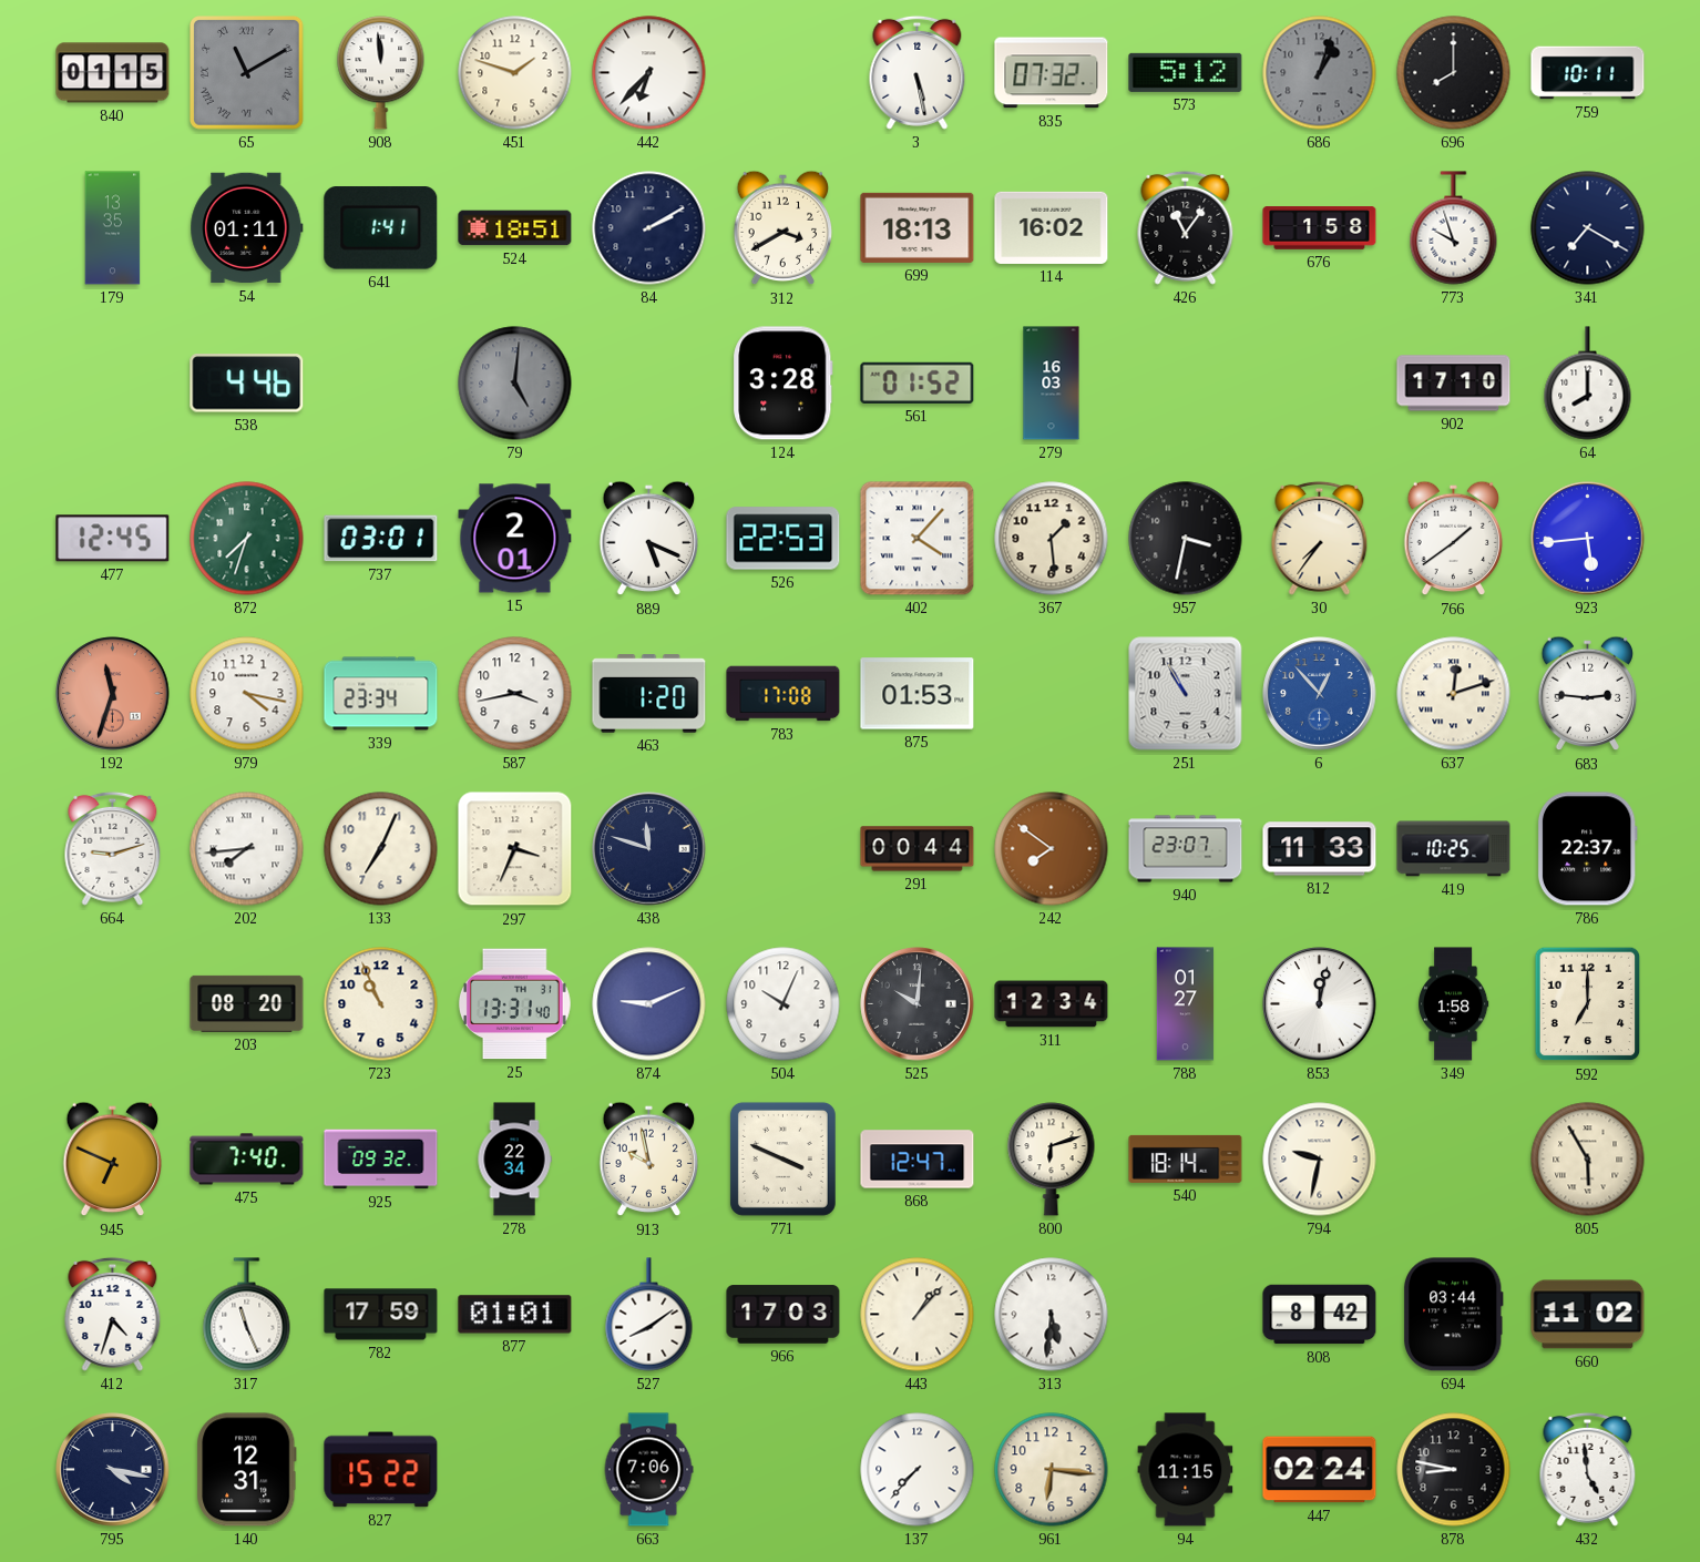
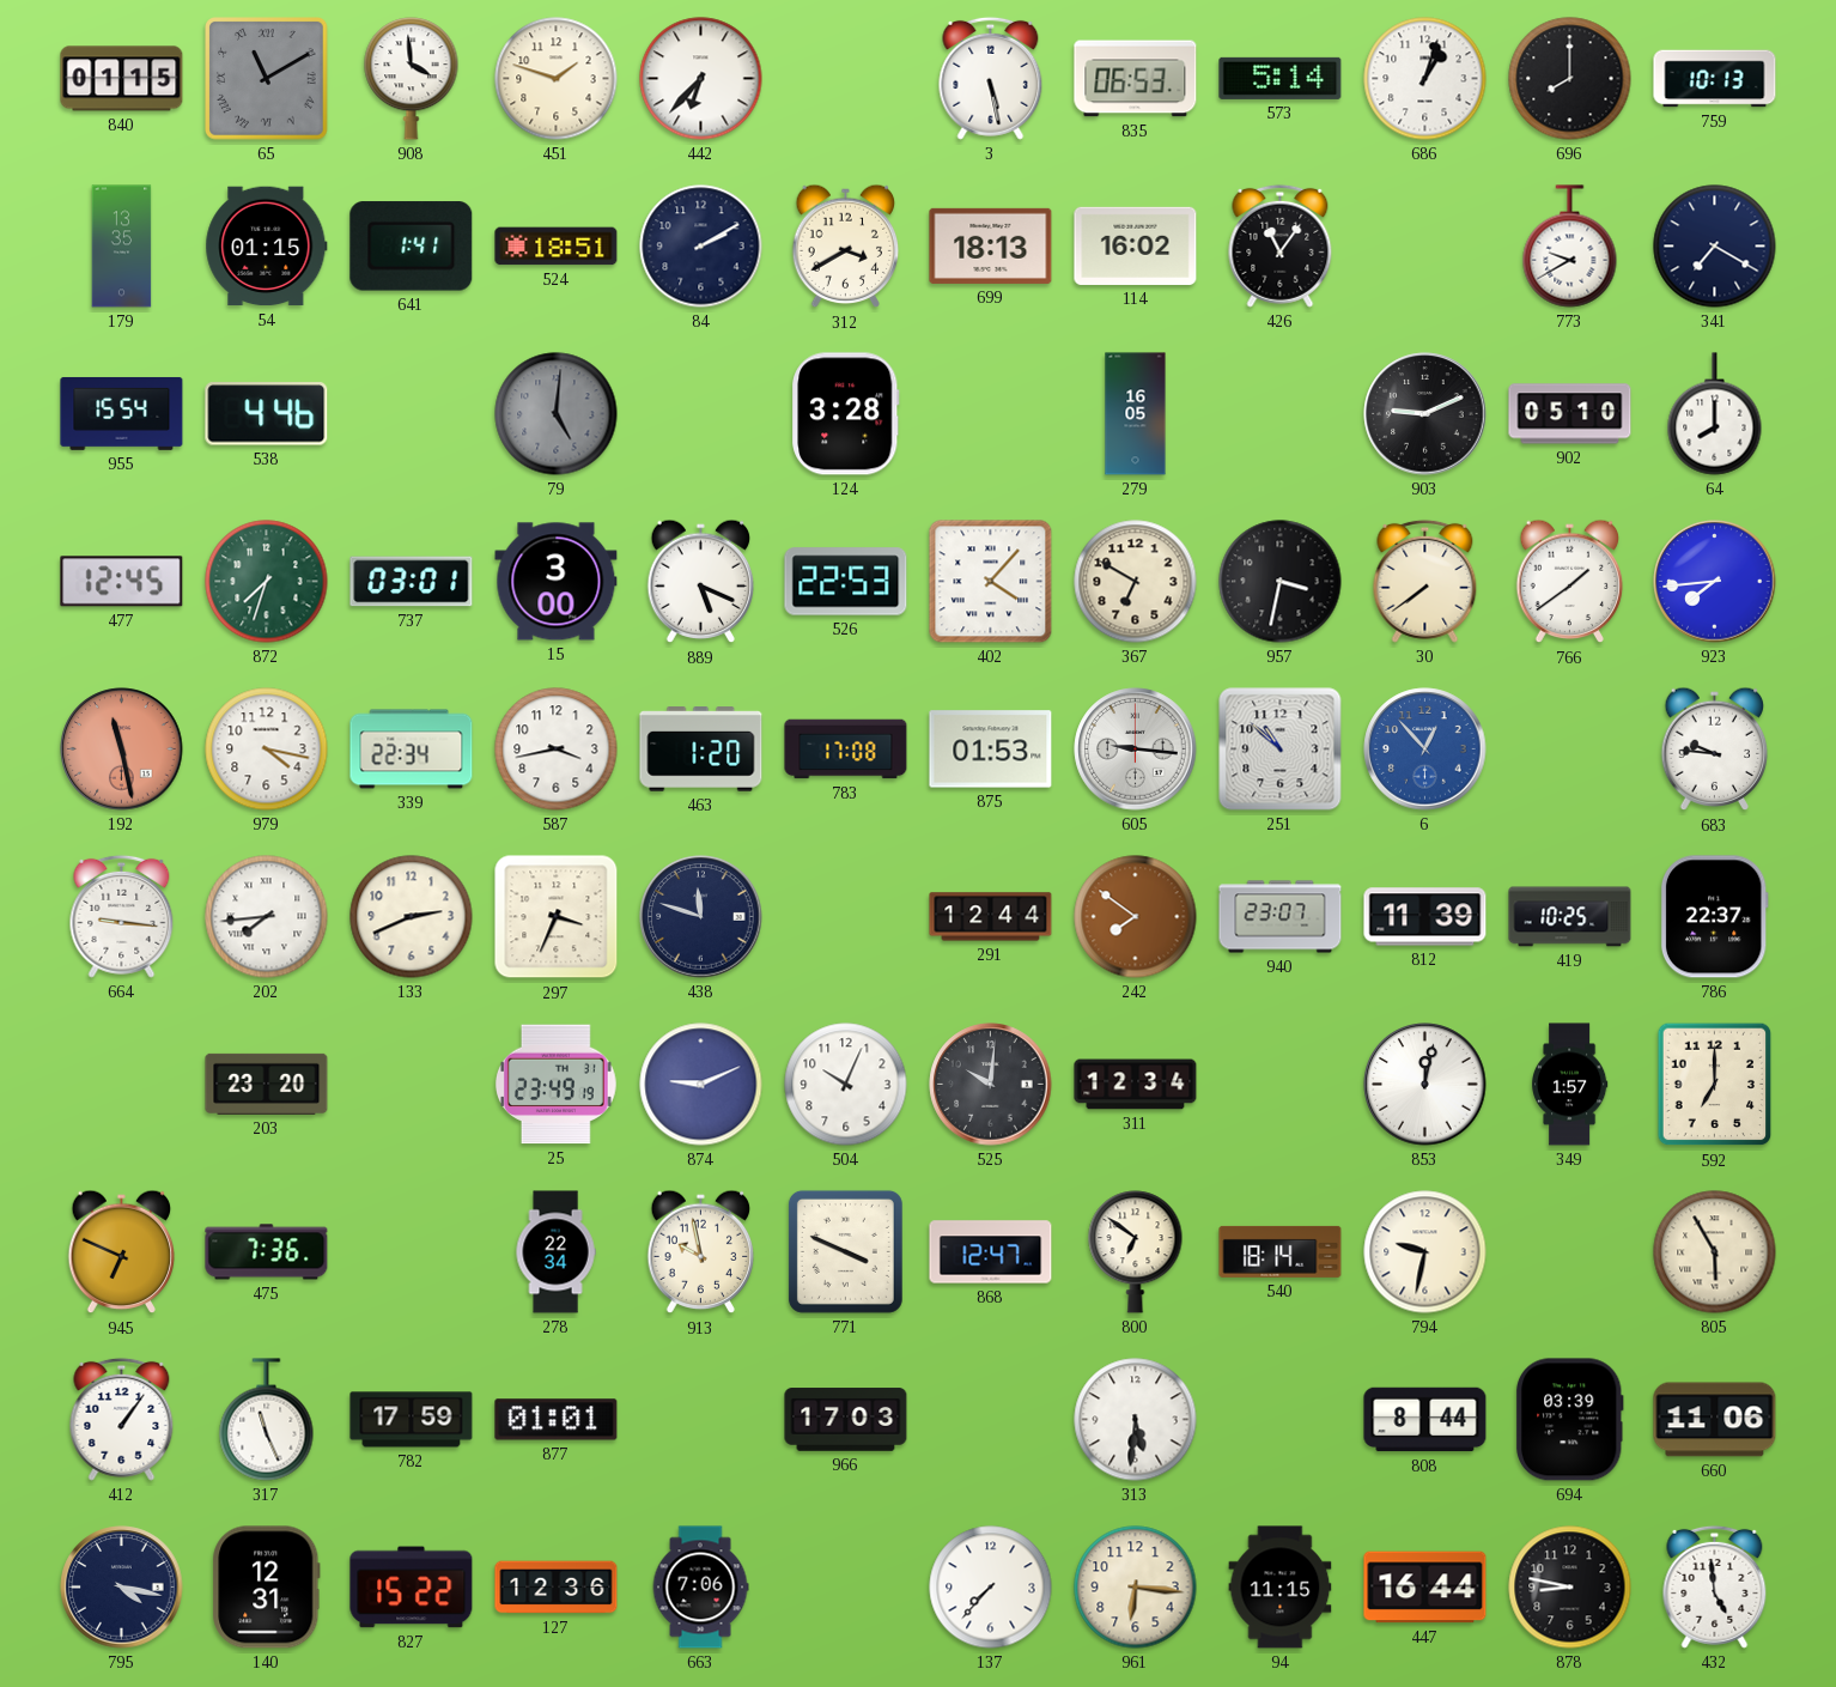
908: 11:59 -> 3:59 (412, 79)
835: 07:32 -> 06:53 (1136, 79)
573: 5:12 -> 5:14 (1281, 78)
686 dial: grey -> white (1425, 79)
759: 10:11 -> 10:13 (1715, 79)
54: 01:11 -> 01:15 (267, 247)
676: 1:58 -> none (1320, 228)
773: 9:57 -> 9:40 (1570, 247)
955: none -> 15:54 (122, 414)
561: 01:52 -> none (918, 382)
279: 16:03 -> 16:05 (1136, 414)
903: none -> 9:11 (1425, 414)
902: 17:10 -> 05:10 (1570, 414)
15: 2:01 -> 3:00 (557, 582)
367: 1:29 -> 6:50 (1136, 582)
30: 7:36 -> 7:39 (1425, 581)
923: 5:44 -> 7:44 (1715, 582)
192: 11:33 -> 11:28 (122, 750)
339: 23:34 -> 22:34 (412, 750)
605: none -> 9:16 (1136, 750)
251: 10:55 -> 10:52 (1281, 750)
637: 12:12 -> none (1454, 694)
683: 2:46 -> 9:46 (1715, 750)
664: 9:12 -> 9:16 (122, 916)
133: 7:04 -> 2:41 (412, 917)
291: 00:44 -> 12:44 (991, 917)
812: 11:33 -> 11:39 (1425, 917)
203: 08:20 -> 23:20 (267, 1084)
723: 10:56 -> none (381, 1004)
25: 13:31 -> 23:49 (555, 1085)
788: 01:27 -> none (1186, 1004)
349: 1:58 -> 1:57 (1569, 1085)
475: 7:40 -> 7:36 (267, 1252)
925: 09:32 -> none (381, 1160)
800: 6:12 -> 6:51 (1136, 1252)
412: 4:33 -> 1:06 (122, 1419)
527: 8:09 -> none (649, 1315)
443: 1:07 -> none (918, 1315)
808: 8:42 -> 8:44 (1425, 1420)
694: 03:44 -> 03:39 (1569, 1420)
660: 11:02 -> 11:06 (1715, 1420)
127: none -> 12:36 (557, 1588)
447: 02:24 -> 16:44 (1425, 1588)
